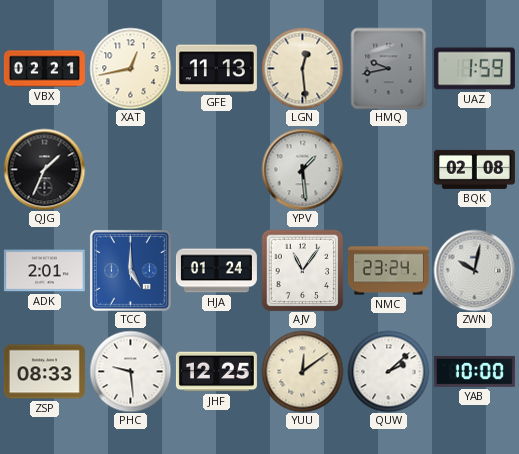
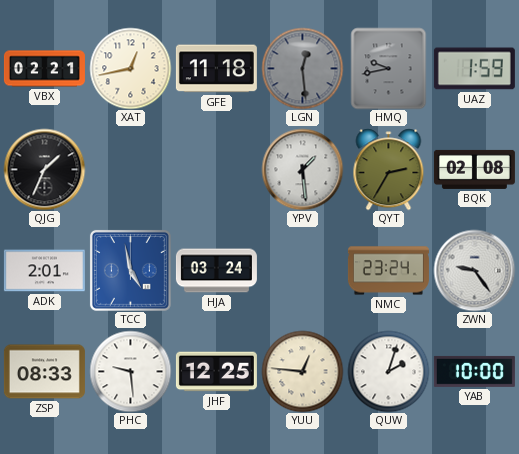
GFE: 11:13 -> 11:18 (216, 69)
LGN dial: cream -> grey (302, 68)
QYT: none -> 2:35 (389, 169)
TCC: 5:00 -> 4:58 (130, 270)
HJA: 01:24 -> 03:24 (216, 271)
AJV: 11:06 -> none (302, 270)
ZWN: 10:02 -> 9:24 (474, 270)
YUU: 12:09 -> 12:46 (302, 371)
QUW: 2:08 -> 2:03 (388, 371)
